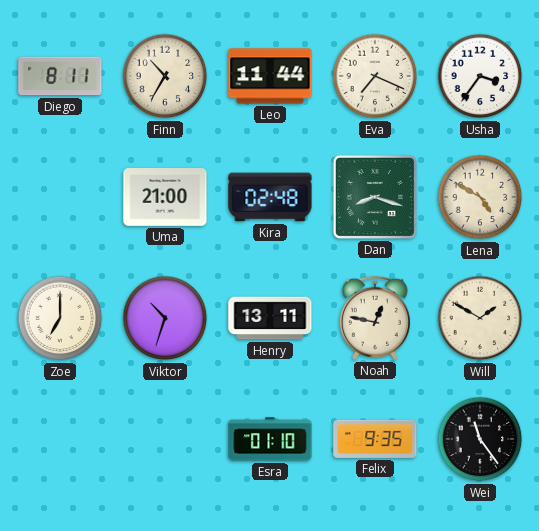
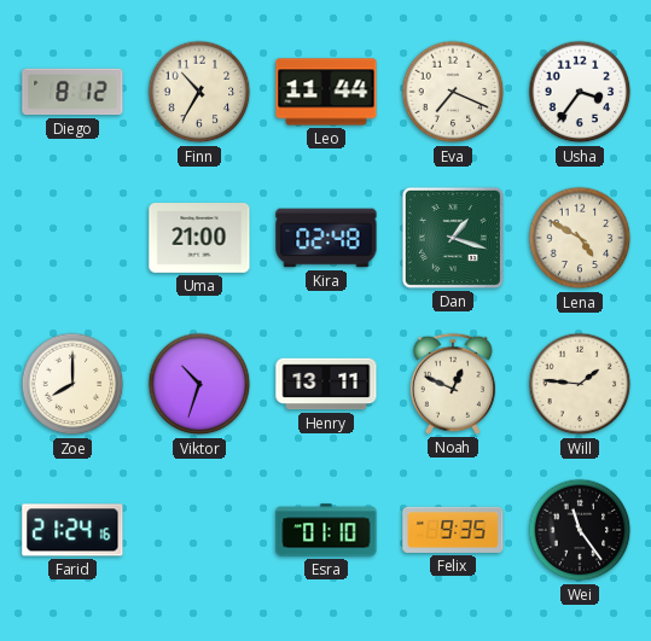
Diego: 8:11 -> 8:12 (72, 92)
Dan: 8:18 -> 1:18 (453, 238)
Zoe: 7:00 -> 8:00 (72, 384)
Noah: 12:47 -> 12:49 (453, 384)
Will: 1:50 -> 1:46 (580, 384)
Farid: none -> 21:24 (72, 530)
